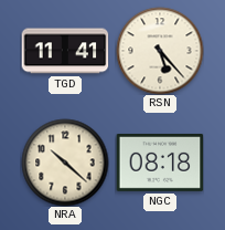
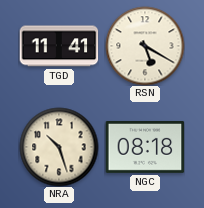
RSN: 5:23 -> 5:20 (145, 46)
NRA: 10:22 -> 10:27 (59, 147)
